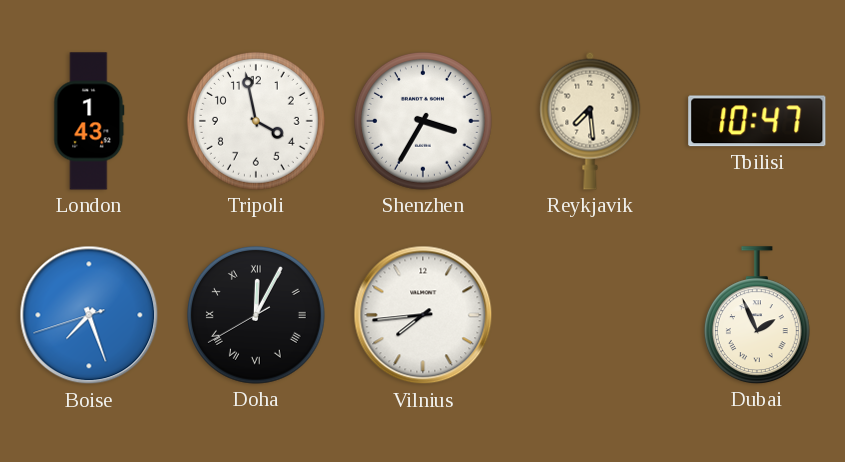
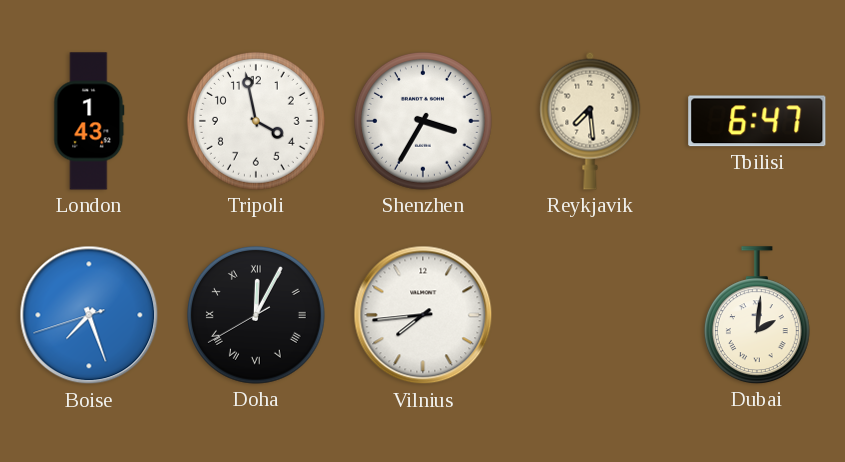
Tbilisi: 10:47 -> 6:47 (757, 121)
Dubai: 1:56 -> 2:01 (757, 315)
